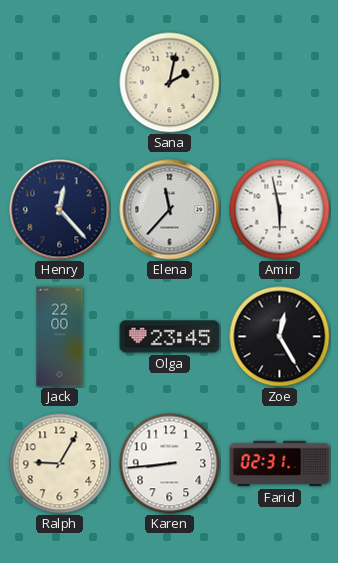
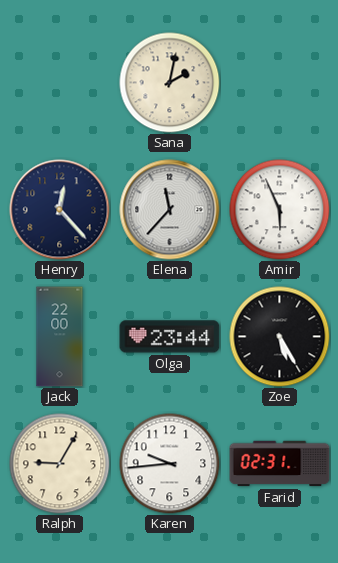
Amir: 5:58 -> 5:56 (280, 210)
Olga: 23:45 -> 23:44 (170, 337)
Zoe: 12:25 -> 5:25 (280, 337)
Karen: 8:44 -> 9:44 (170, 464)
